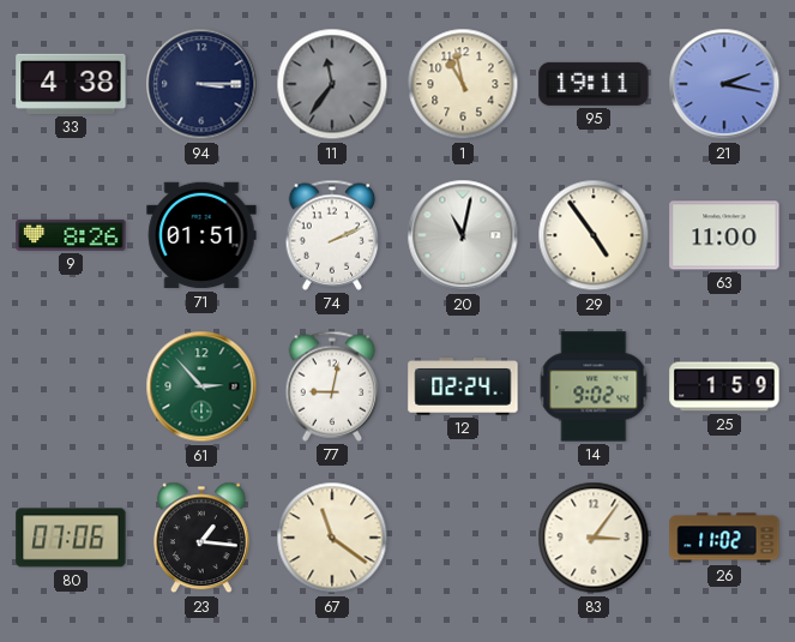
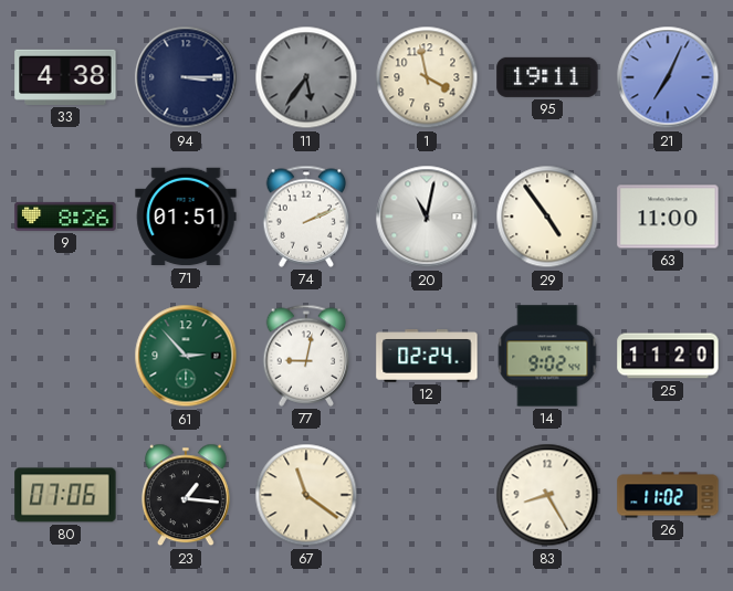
11: 11:36 -> 5:36 (306, 77)
1: 10:58 -> 3:58 (427, 77)
21: 2:17 -> 7:04 (668, 77)
25: 1:59 -> 11:20 (668, 356)
83: 3:06 -> 8:25 (547, 495)
